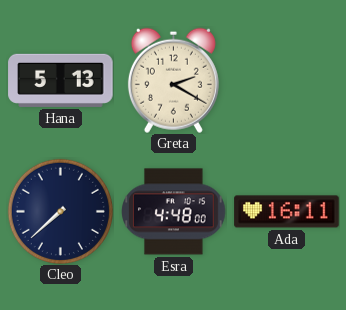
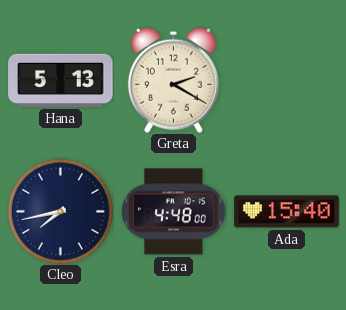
Cleo: 7:38 -> 7:43 (60, 211)
Ada: 16:11 -> 15:40 (287, 212)
